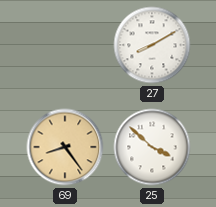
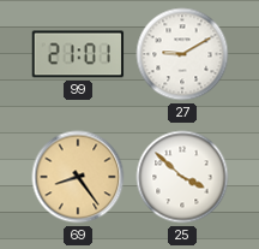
99: none -> 21:01 (78, 54)
27: 8:10 -> 9:10 (182, 54)
